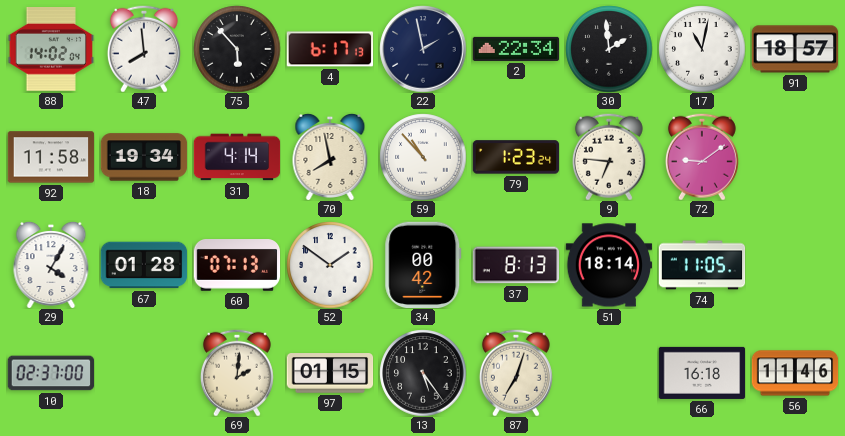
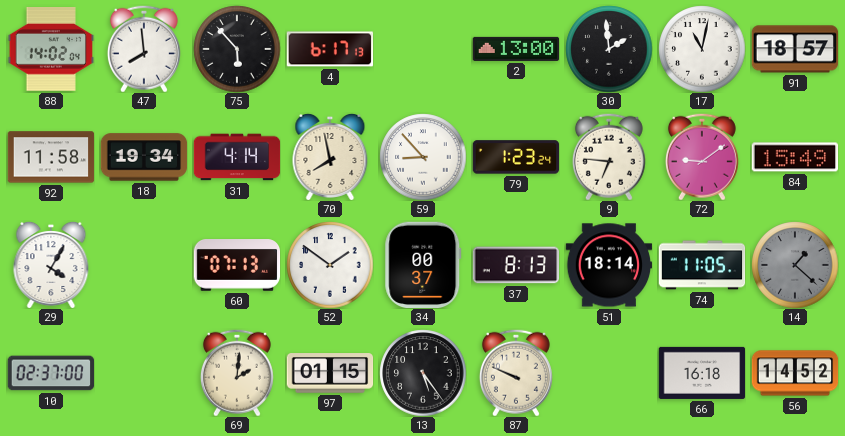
22: 1:58 -> none (423, 49)
2: 22:34 -> 13:00 (516, 49)
59: 10:53 -> 8:53 (423, 157)
84: none -> 15:49 (795, 157)
67: 01:28 -> none (144, 265)
34: 00:42 -> 00:37 (423, 264)
14: none -> 1:22 (795, 265)
87: 7:03 -> 9:49 (516, 373)
56: 11:46 -> 14:52 (795, 373)
